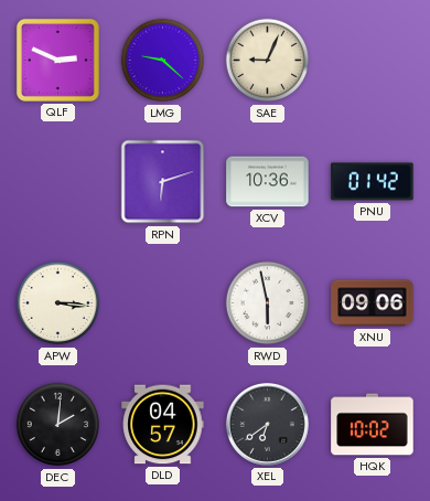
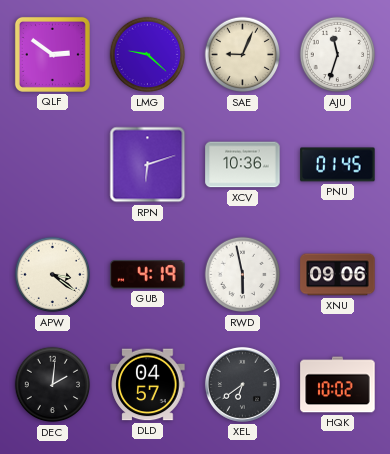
QLF: 2:49 -> 2:51 (52, 54)
AJU: none -> 11:33 (338, 55)
PNU: 01:42 -> 01:45 (338, 165)
APW: 3:16 -> 3:21 (53, 275)
GUB: none -> 4:19 (148, 275)
